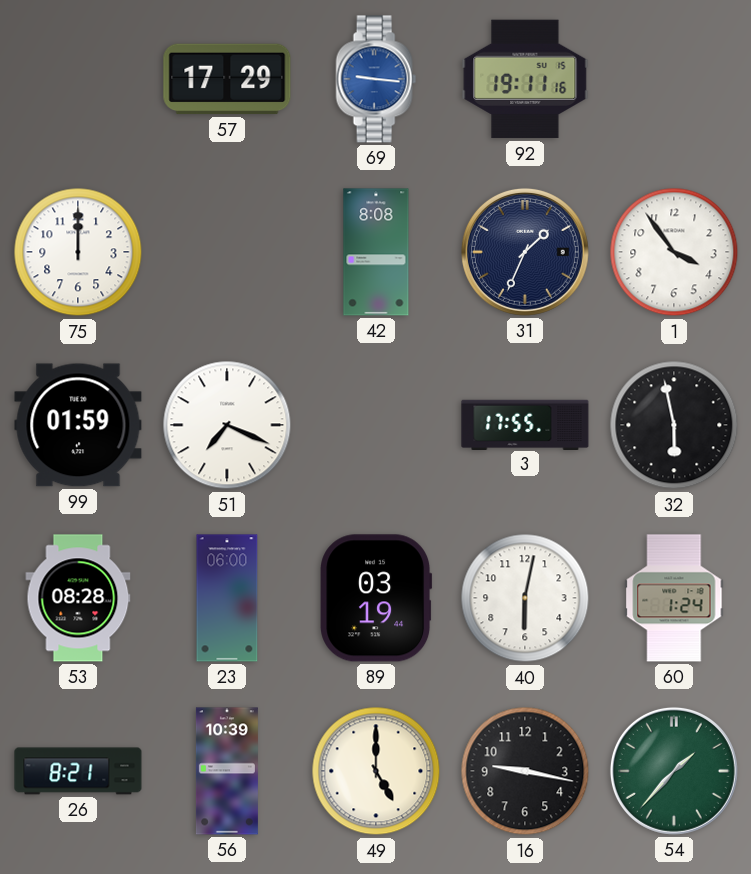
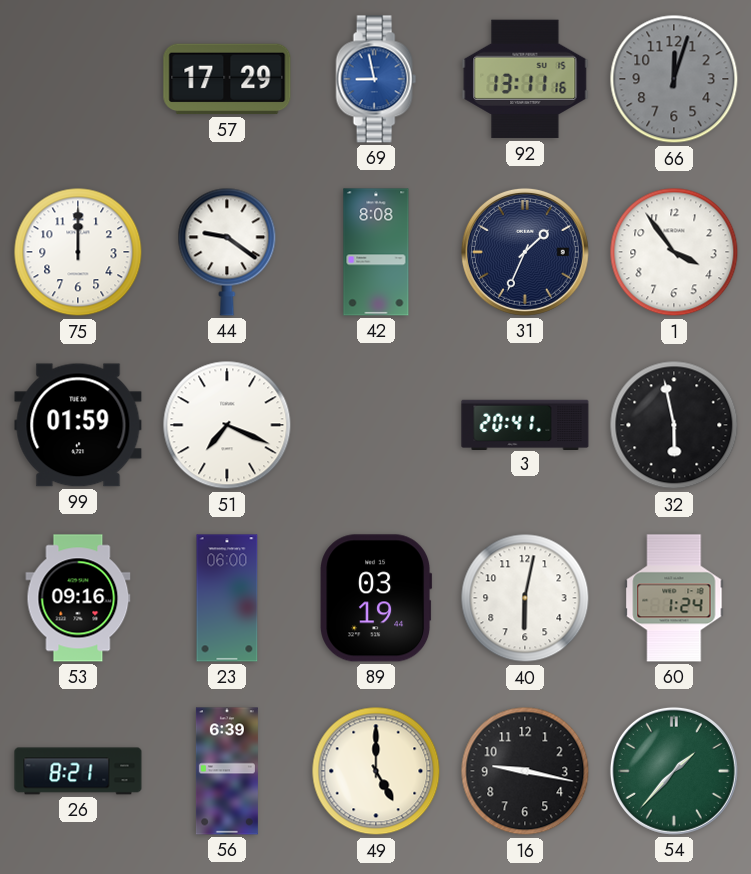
69: 9:16 -> 8:58 (376, 79)
92: 19:11 -> 13:11 (525, 79)
66: none -> 12:03 (674, 79)
44: none -> 9:21 (227, 252)
3: 17:55 -> 20:41 (525, 424)
53: 08:28 -> 09:16 (78, 598)
56: 10:39 -> 6:39 (227, 771)
